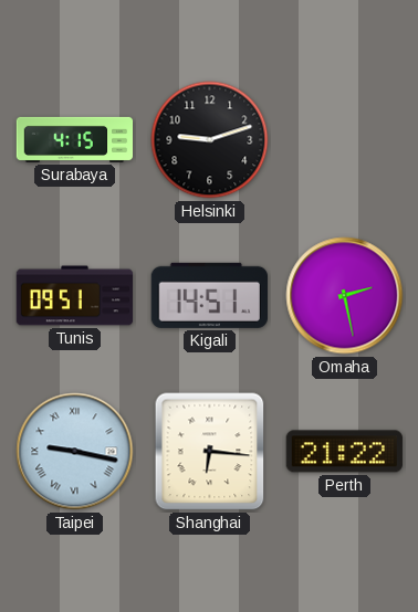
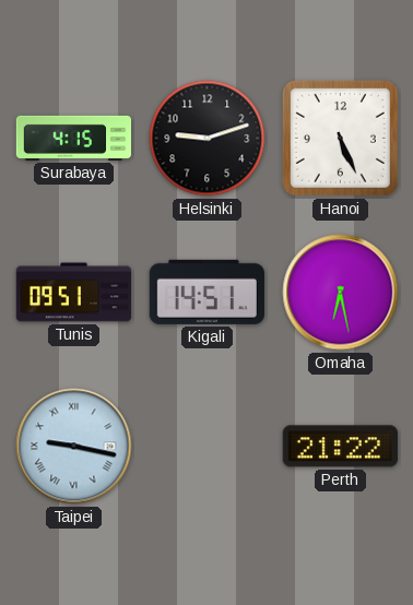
Hanoi: none -> 5:26 (340, 138)
Omaha: 2:28 -> 6:28 (341, 293)
Shanghai: 6:16 -> none (210, 452)
